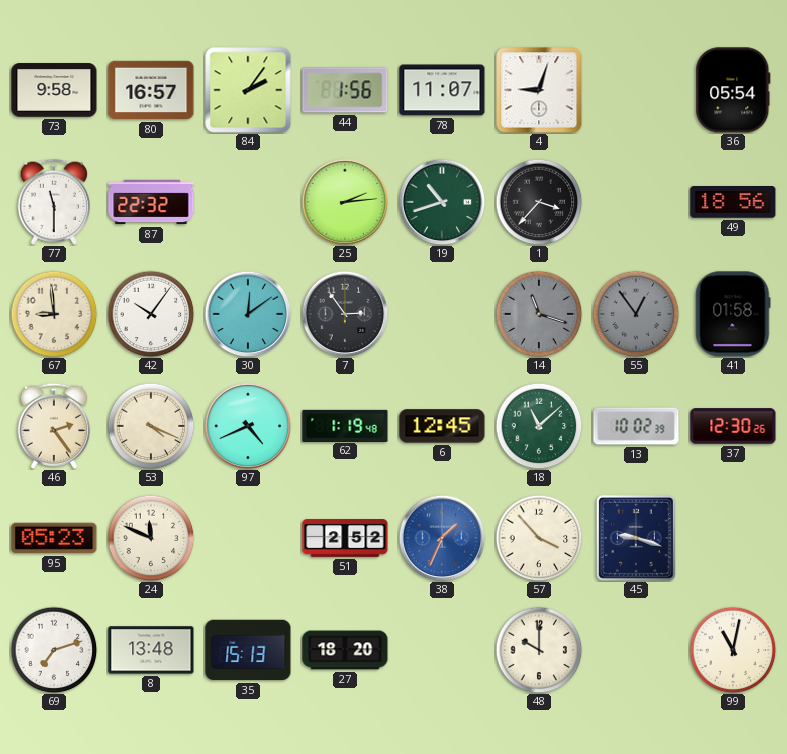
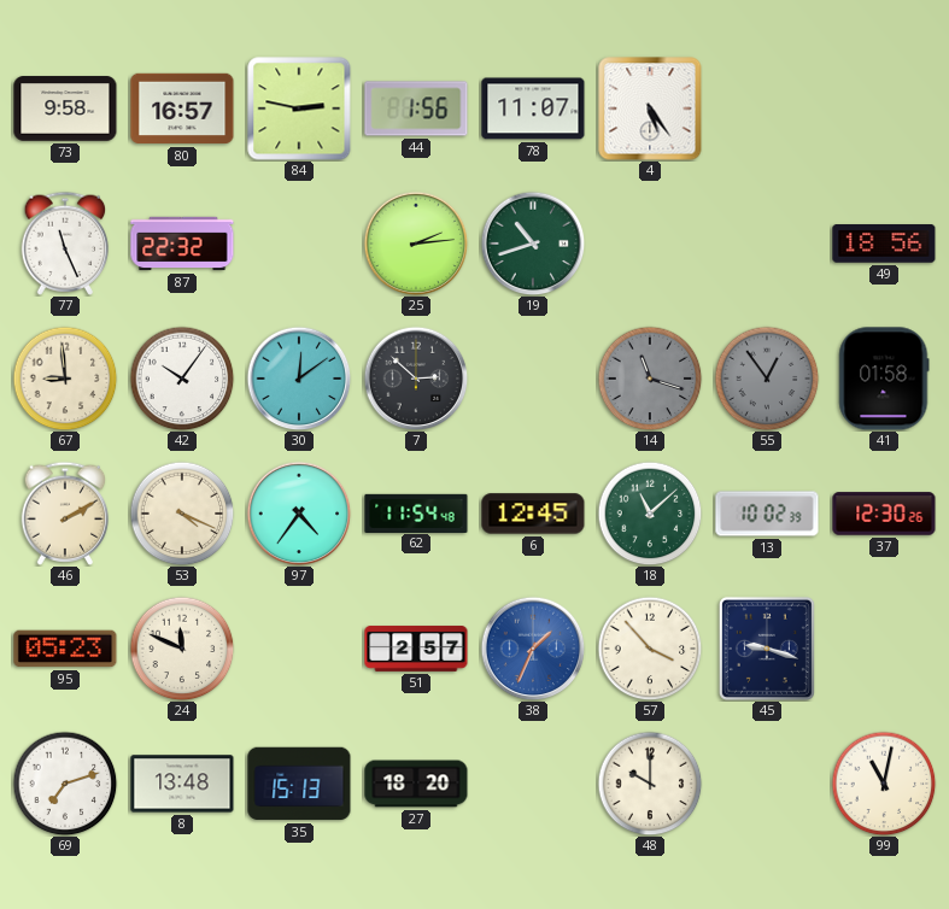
84: 2:06 -> 2:47 (299, 109)
4: 9:03 -> 5:24 (650, 109)
36: 05:54 -> none (733, 90)
77: 11:30 -> 11:26 (65, 244)
1: 3:37 -> none (539, 202)
7: 2:54 -> 2:52 (416, 379)
46: 2:24 -> 2:10 (65, 514)
97: 4:41 -> 4:36 (299, 514)
62: 1:19 -> 11:54 (416, 512)
51: 2:52 -> 2:57 (416, 649)
